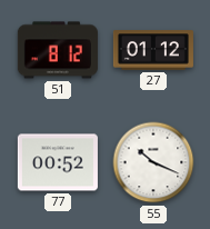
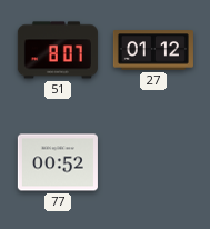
51: 8:12 -> 8:07 (58, 50)
55: 10:19 -> none (153, 162)
